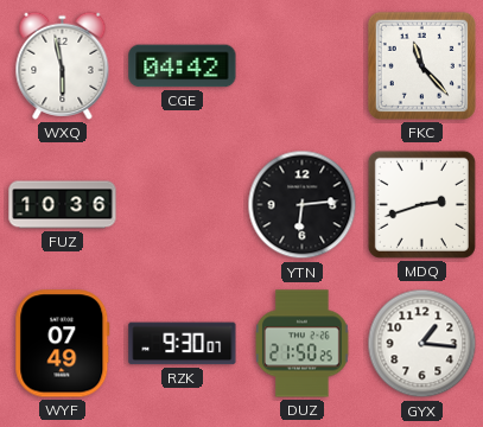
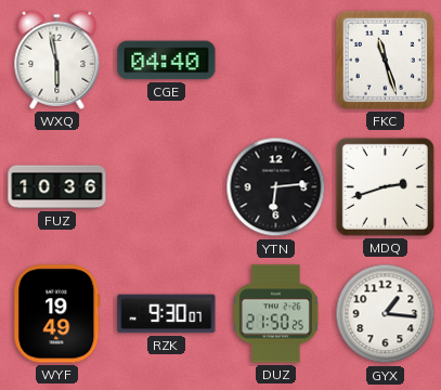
CGE: 04:42 -> 04:40 (167, 61)
FKC: 11:23 -> 11:27 (385, 60)
WYF: 07:49 -> 19:49 (57, 314)
